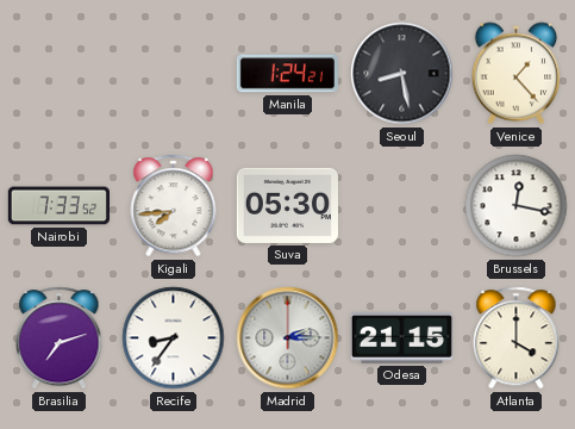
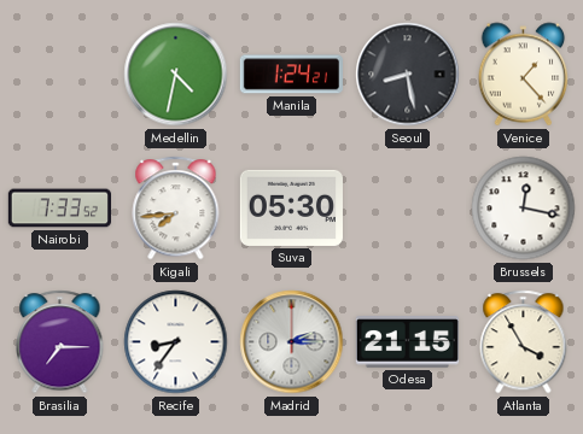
Medellin: none -> 4:32 (176, 75)
Brasilia: 7:12 -> 7:15 (60, 342)
Atlanta: 4:00 -> 3:55 (524, 342)
